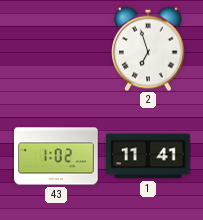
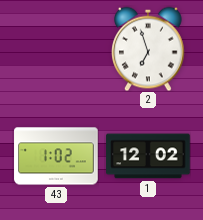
1: 11:41 -> 12:02 (148, 156)
